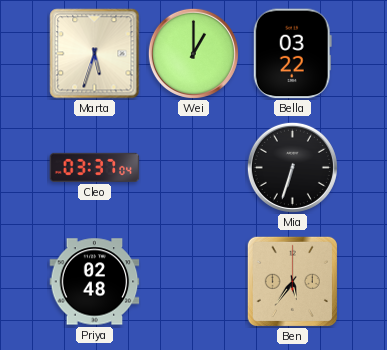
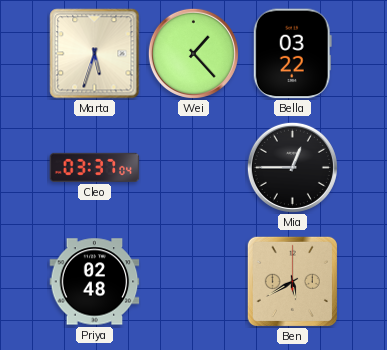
Wei: 1:00 -> 1:23 (193, 53)
Mia: 6:33 -> 12:45 (292, 167)
Ben: 5:36 -> 5:40 (292, 281)
